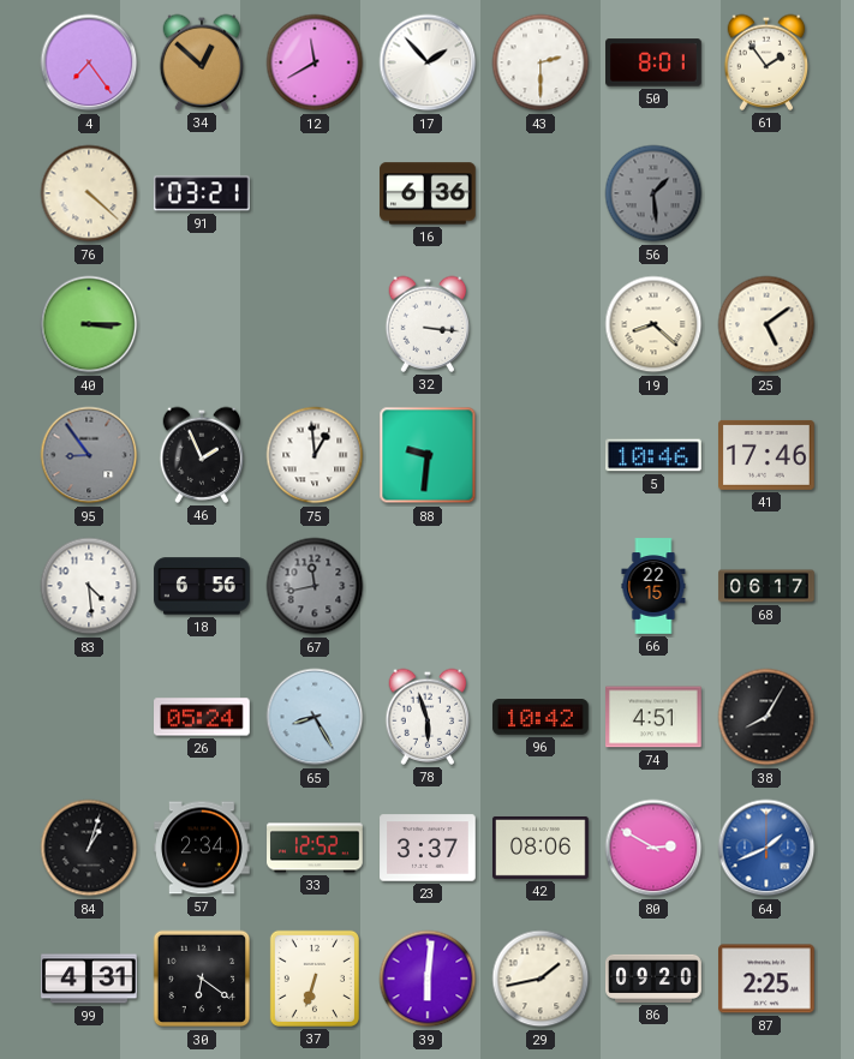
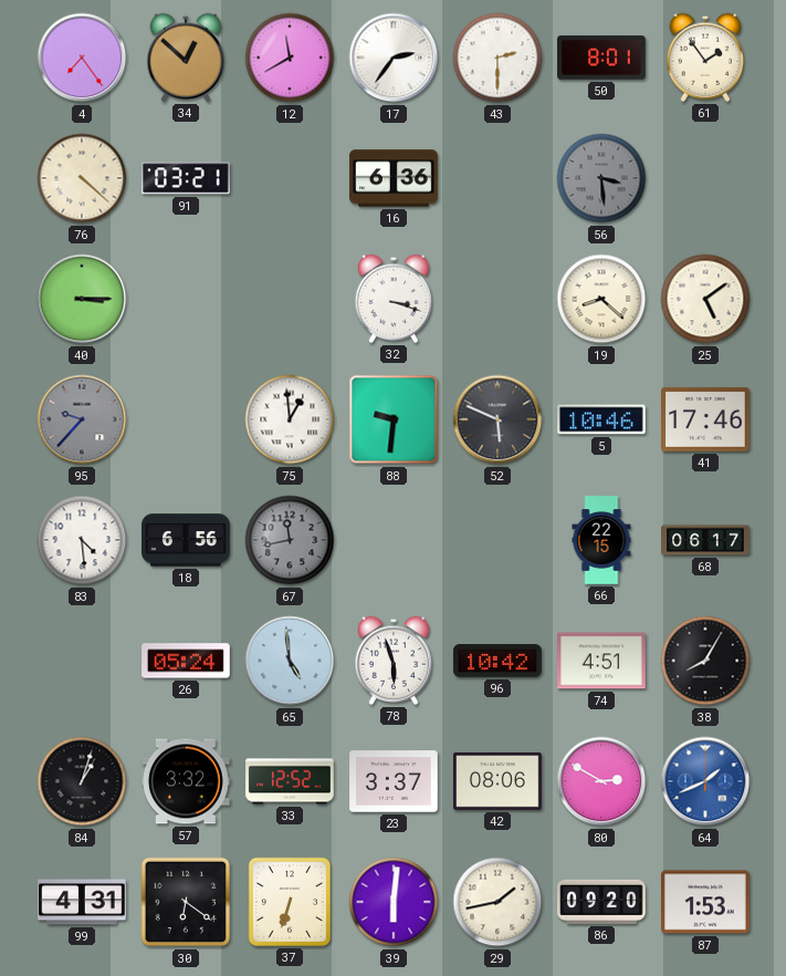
17: 1:53 -> 2:36 (394, 58)
56: 1:29 -> 3:29 (601, 178)
32: 3:16 -> 3:18 (394, 299)
95: 8:54 -> 9:37 (82, 419)
46: 1:56 -> none (202, 455)
52: none -> 5:49 (497, 419)
65: 8:25 -> 4:59 (290, 661)
57: 2:34 -> 3:32 (186, 781)
87: 2:25 -> 1:53 (706, 902)
